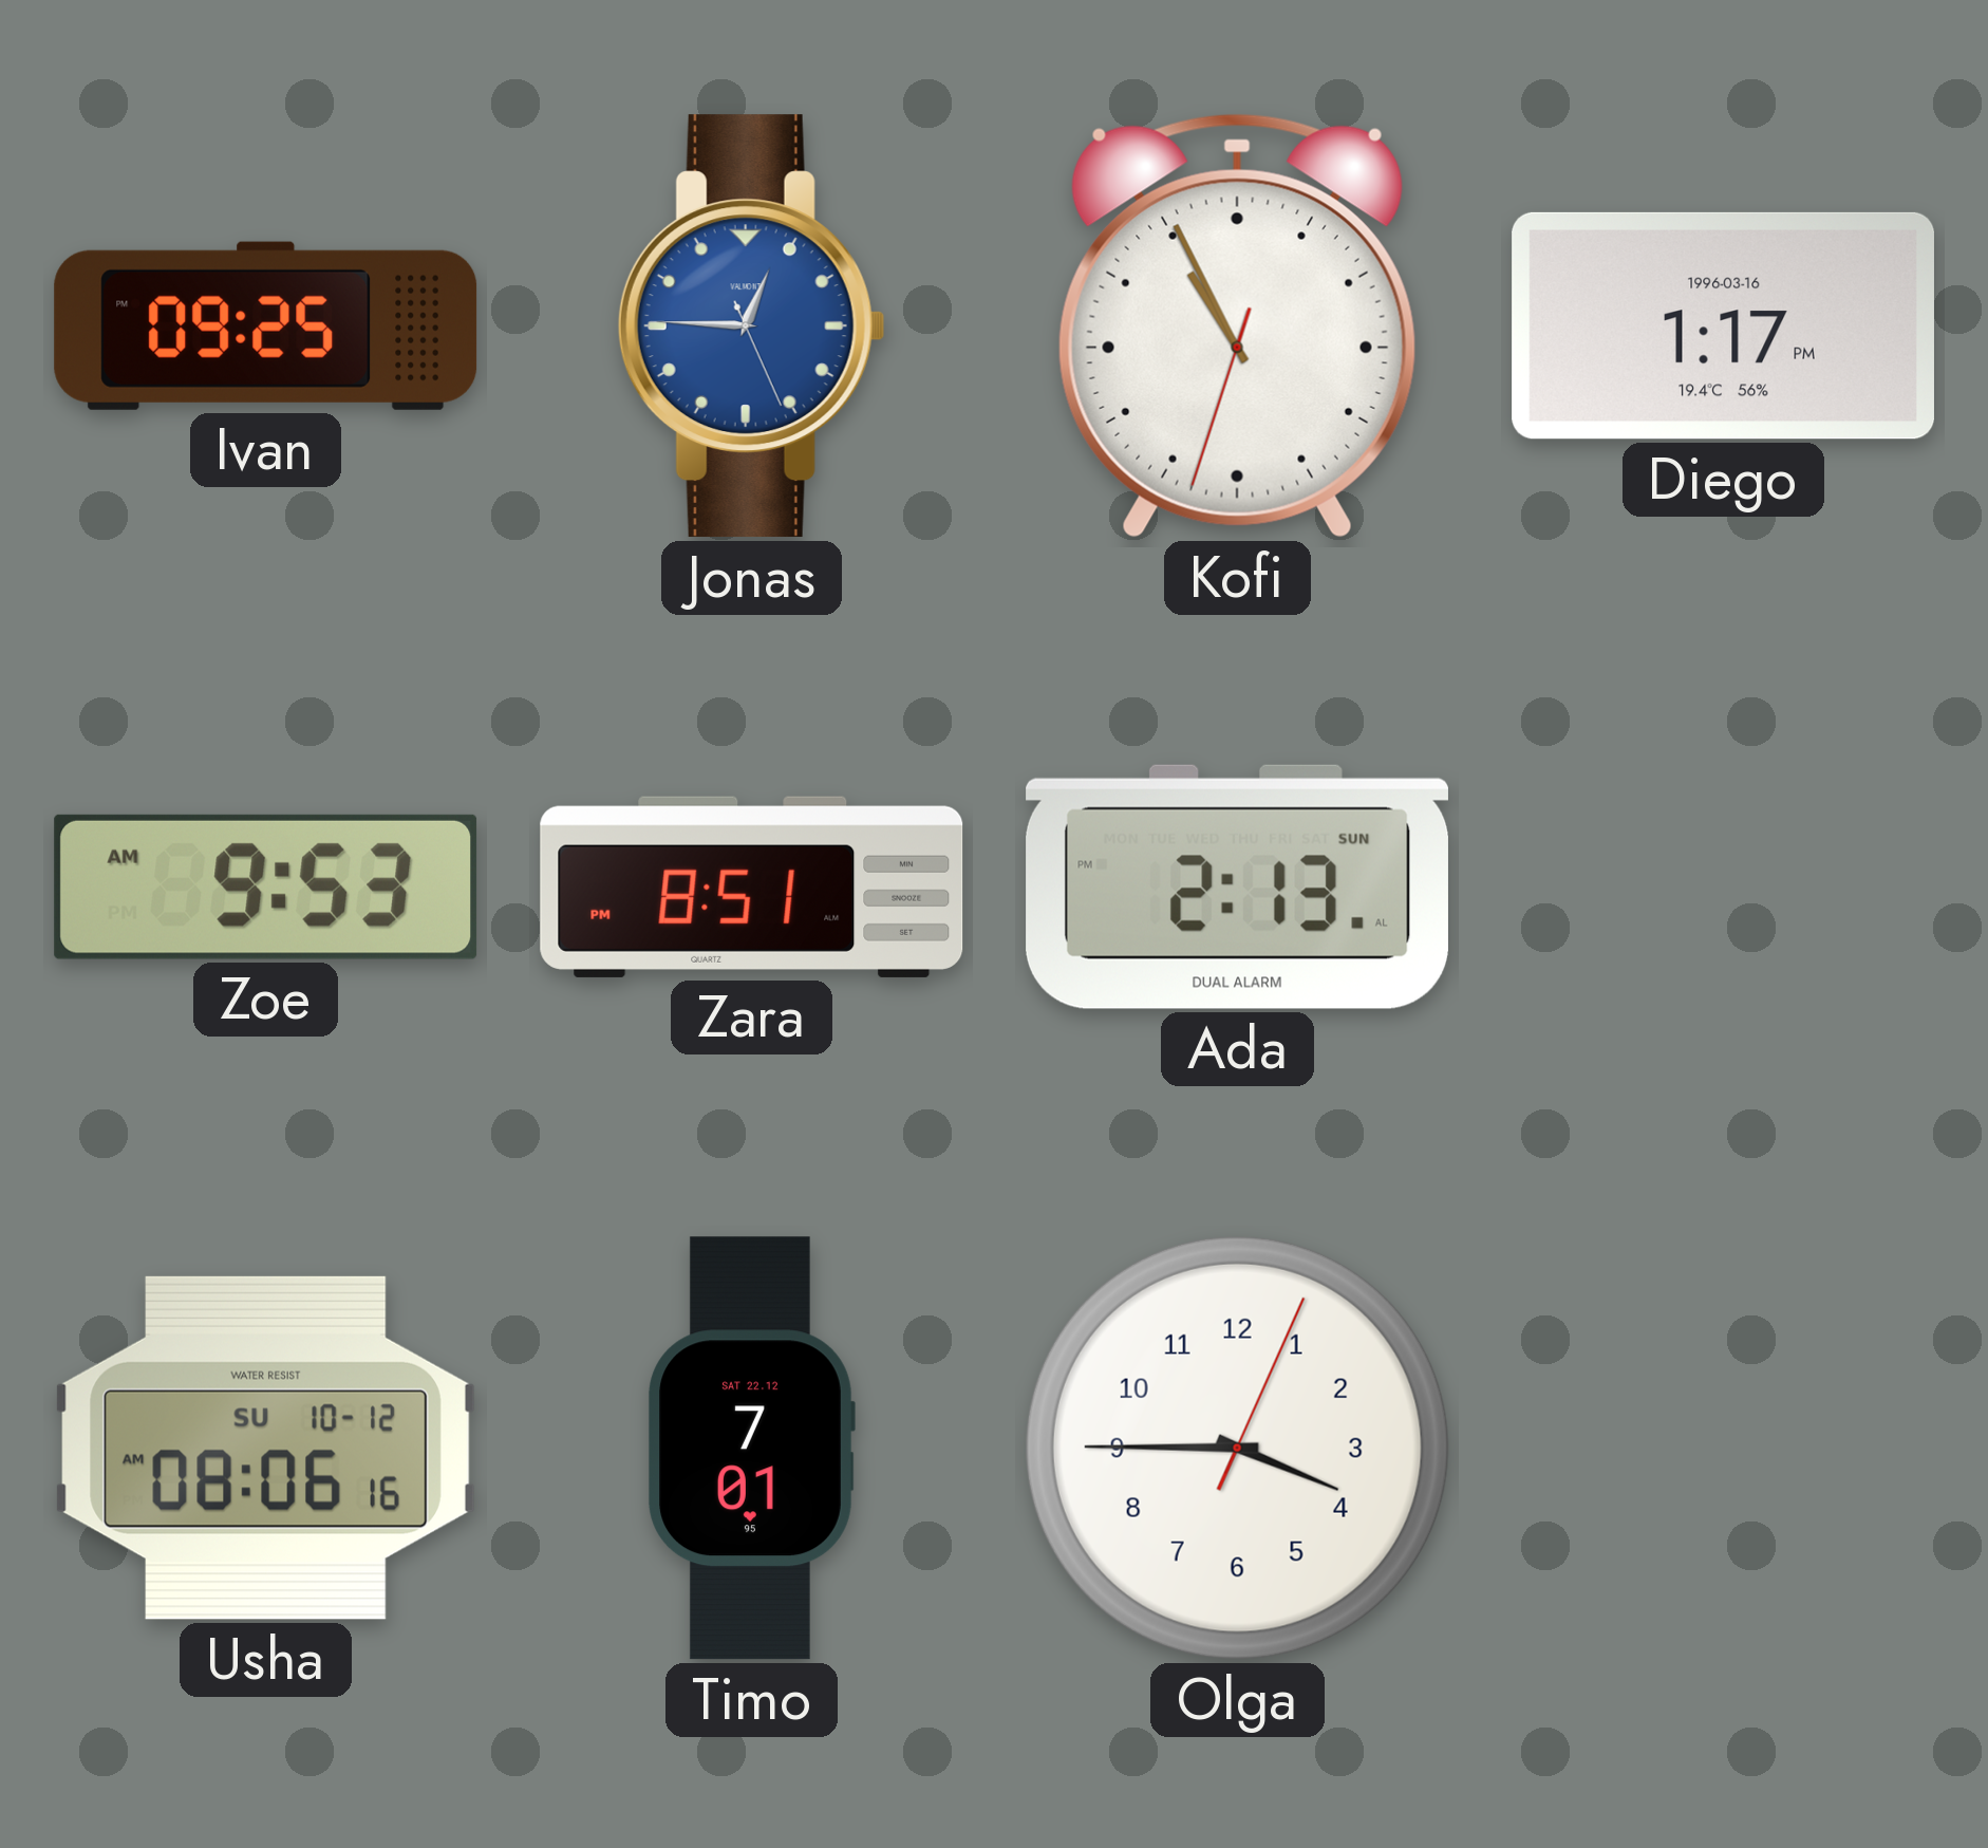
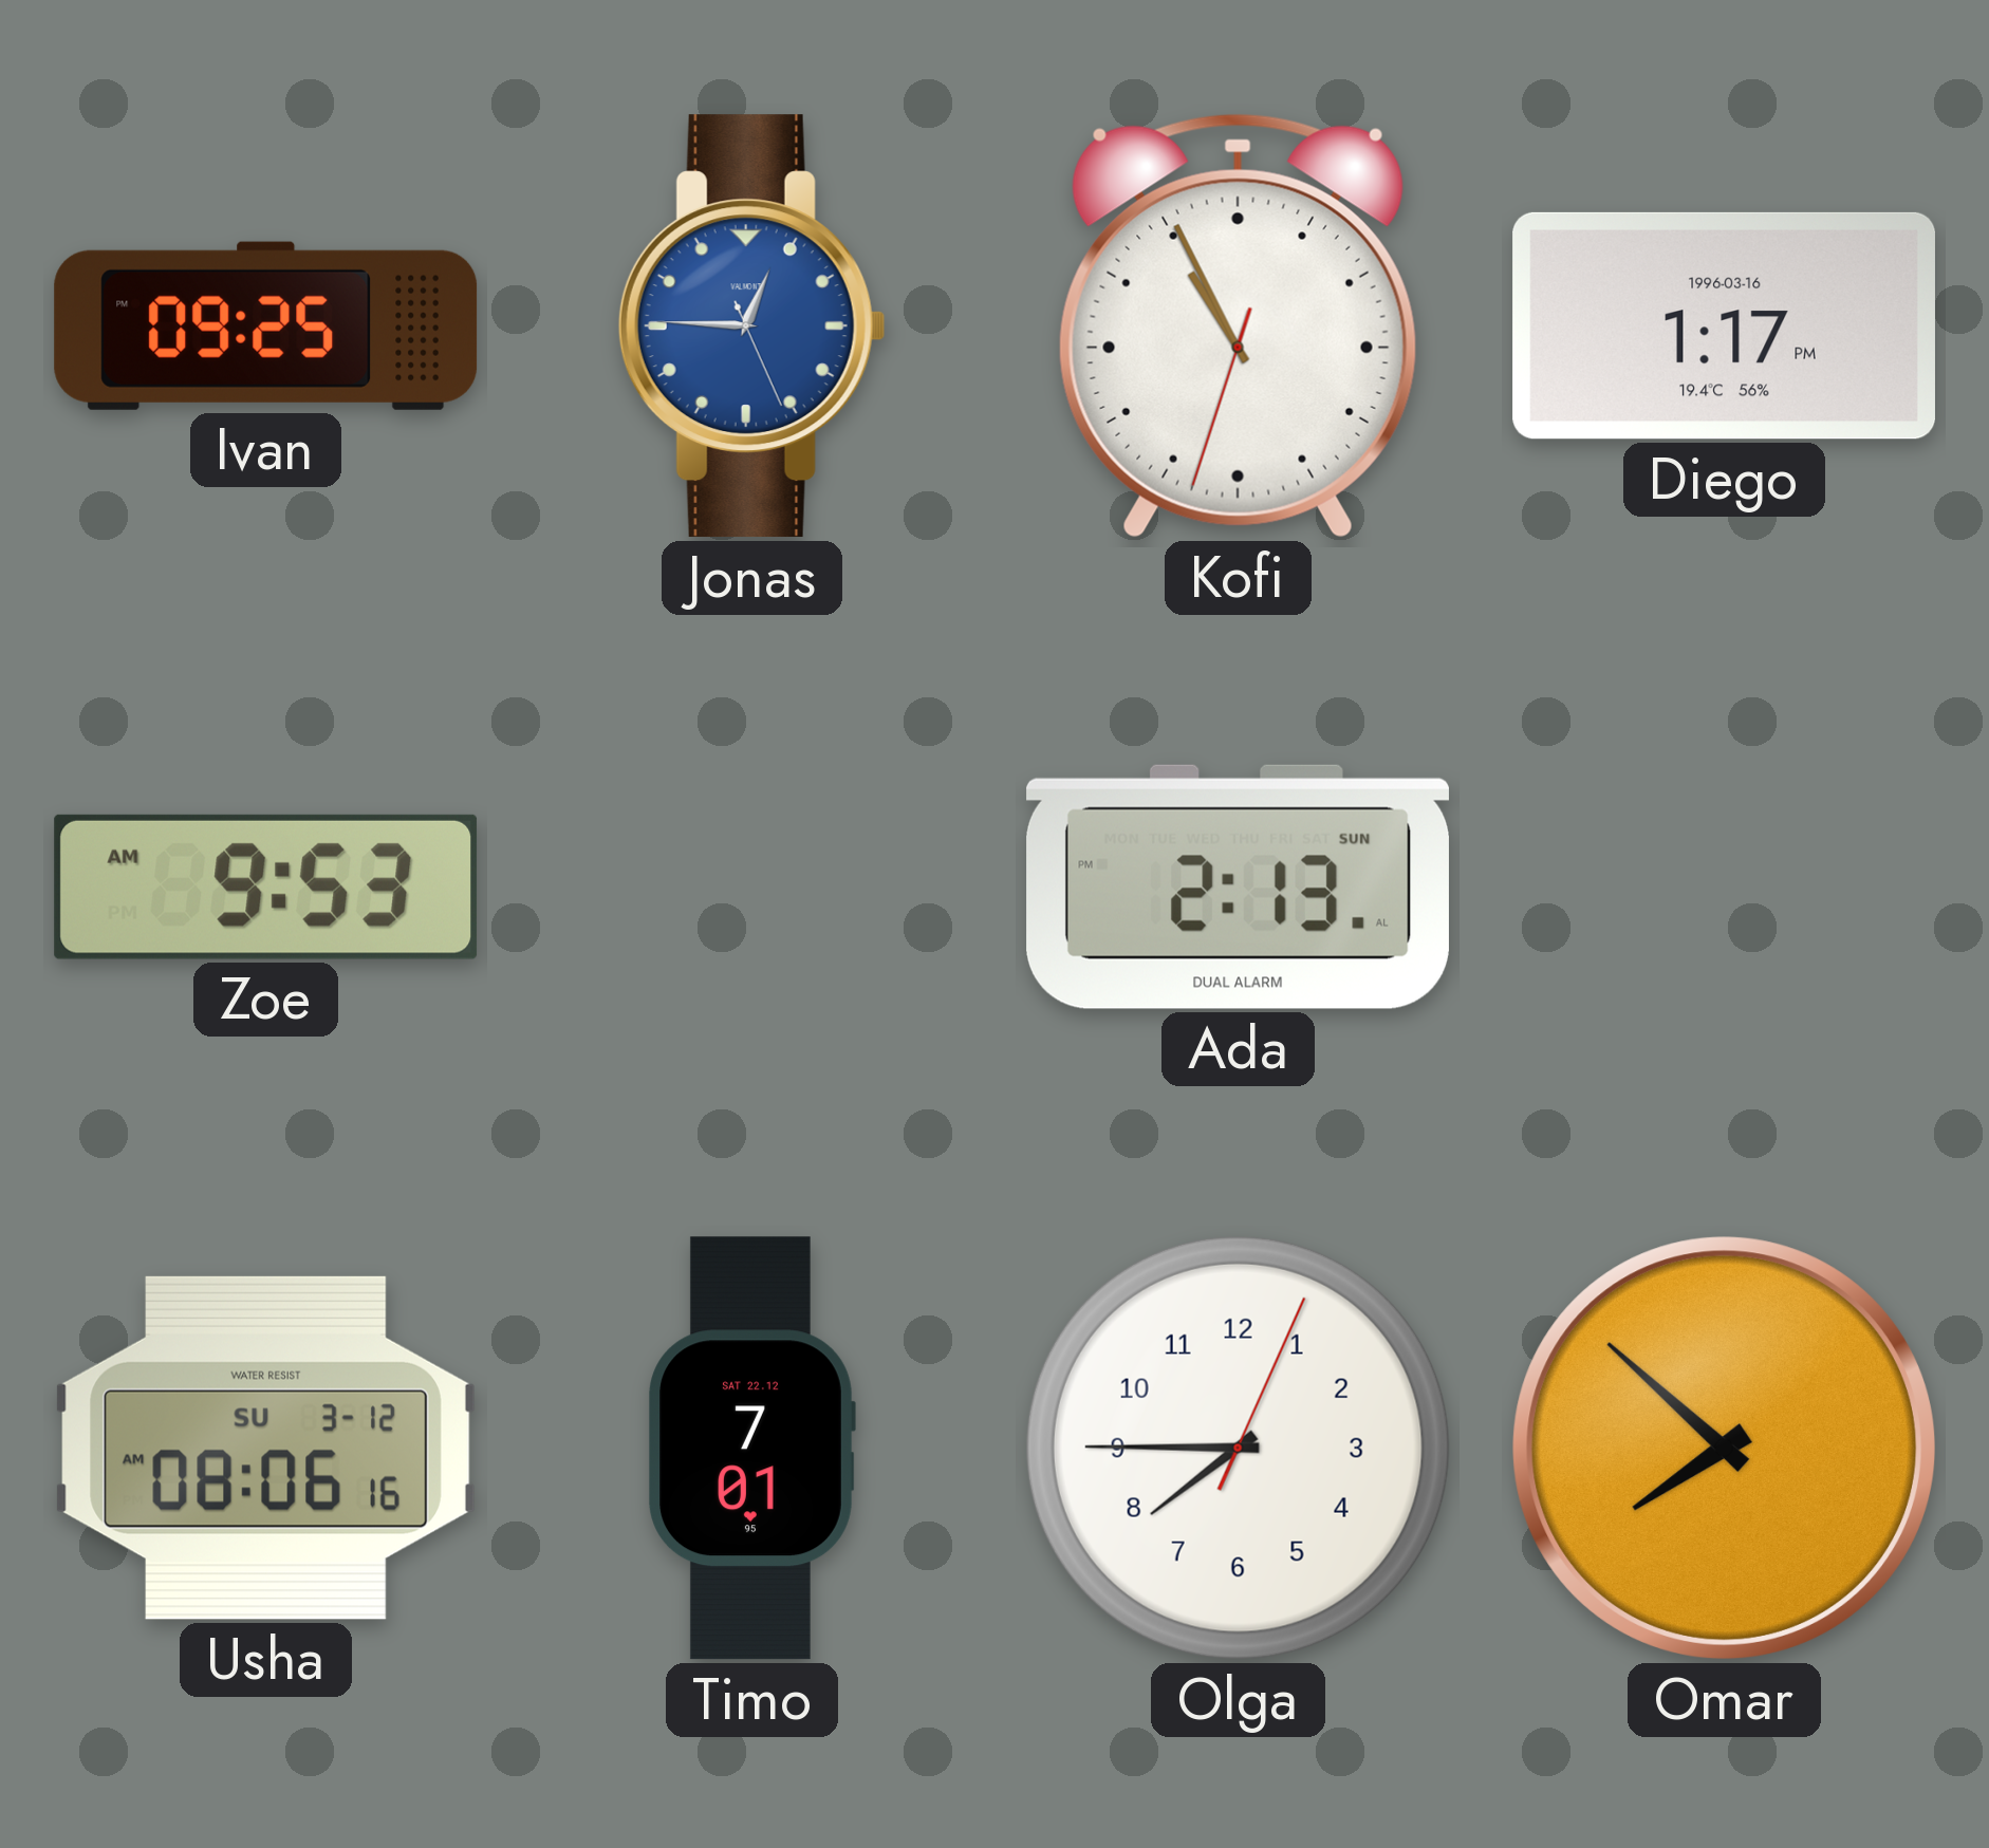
Zara: 8:51 -> none (752, 886)
Usha date: SU 10-12 -> SU 3-12 (265, 1448)
Olga: 3:45 -> 7:45 (1238, 1448)
Omar: none -> 7:52 (1724, 1448)
